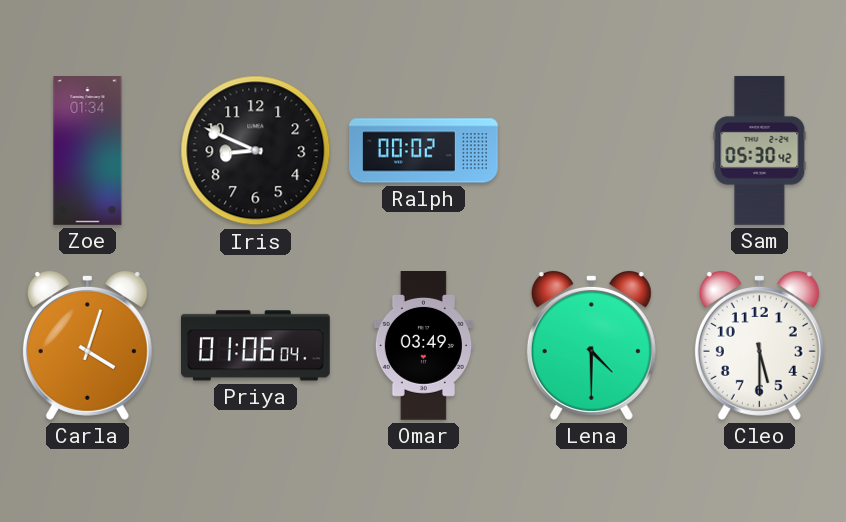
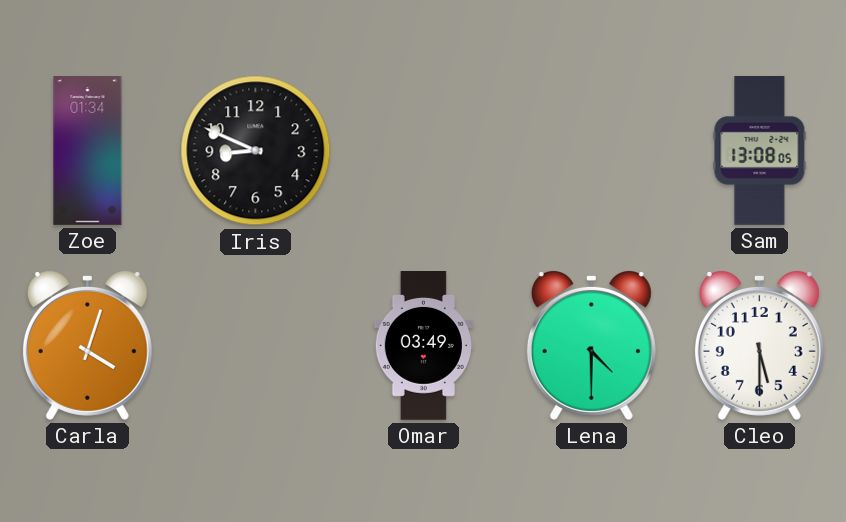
Ralph: 00:02 -> none (424, 151)
Sam: 05:30 -> 13:08 (760, 150)
Priya: 01:06 -> none (255, 346)
